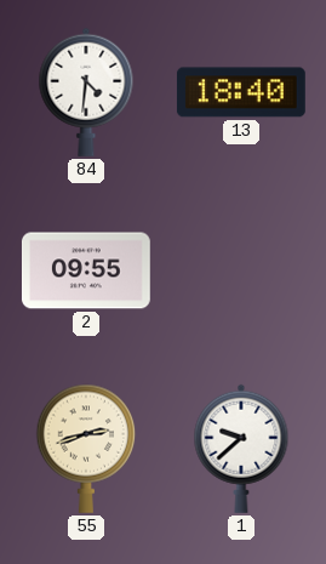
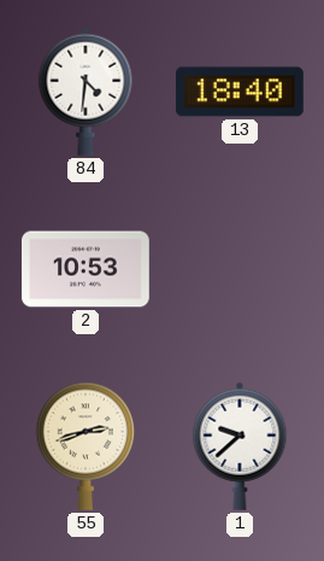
2: 09:55 -> 10:53 (86, 269)
